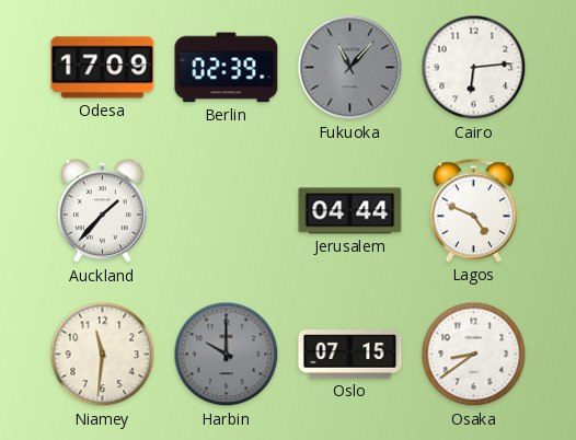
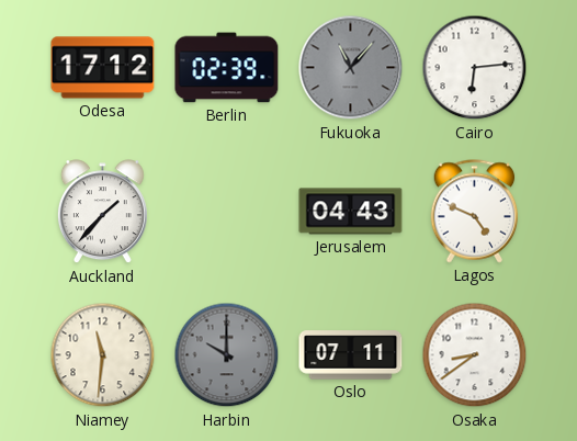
Odesa: 17:09 -> 17:12 (103, 68)
Jerusalem: 04:44 -> 04:43 (351, 212)
Oslo: 07:15 -> 07:11 (351, 355)
